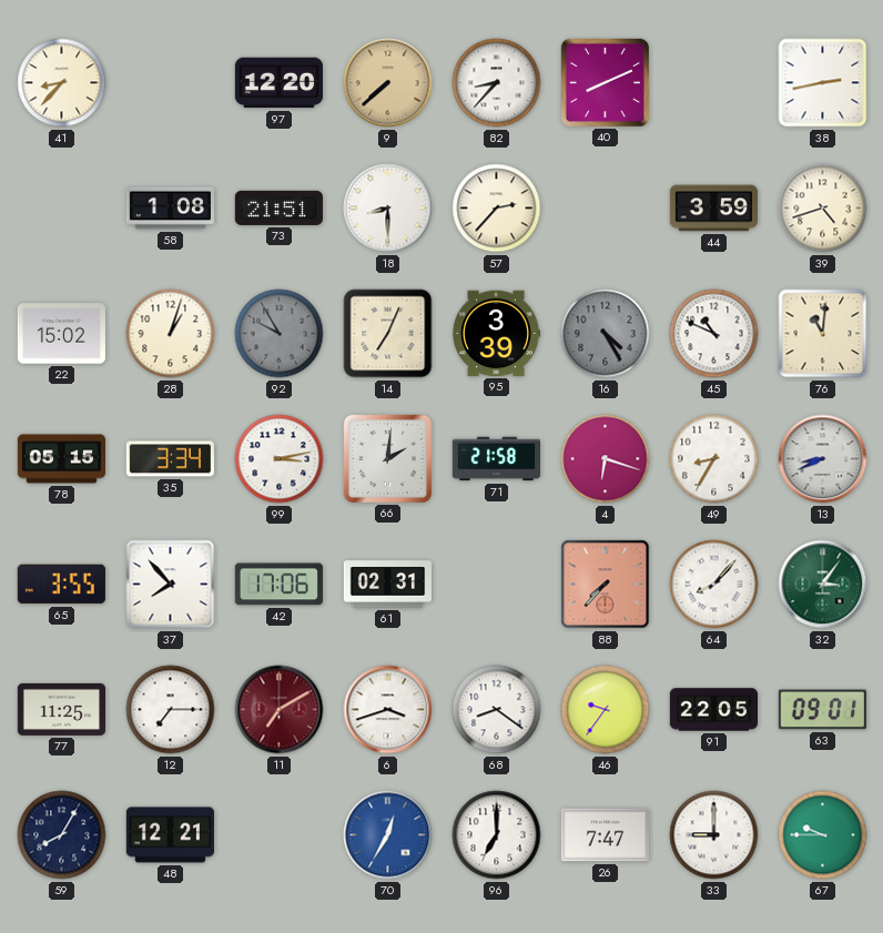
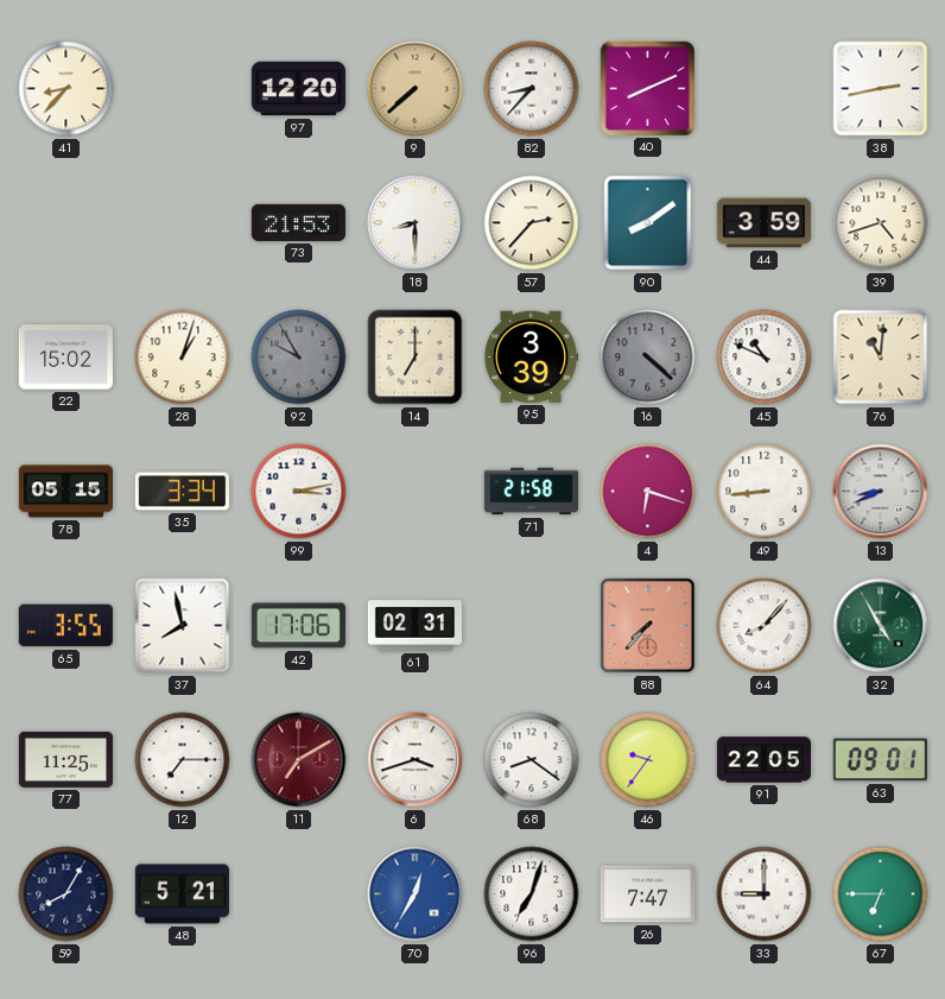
58: 1:08 -> none (170, 209)
73: 21:51 -> 21:53 (298, 222)
90: none -> 8:09 (648, 223)
14: 7:04 -> 7:00 (416, 358)
16: 4:25 -> 4:22 (648, 358)
66: 2:01 -> none (387, 458)
49: 8:35 -> 8:44 (765, 492)
37: 7:53 -> 7:58 (183, 626)
32: 3:06 -> 4:55 (881, 626)
48: 12:21 -> 5:21 (182, 894)
96: 7:00 -> 7:03 (532, 894)
67: 9:45 -> 6:45 (881, 894)
